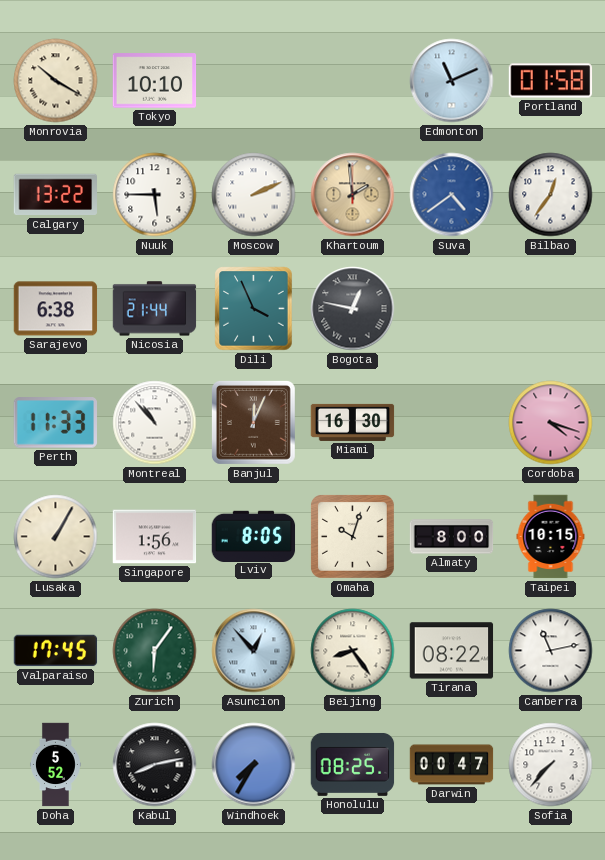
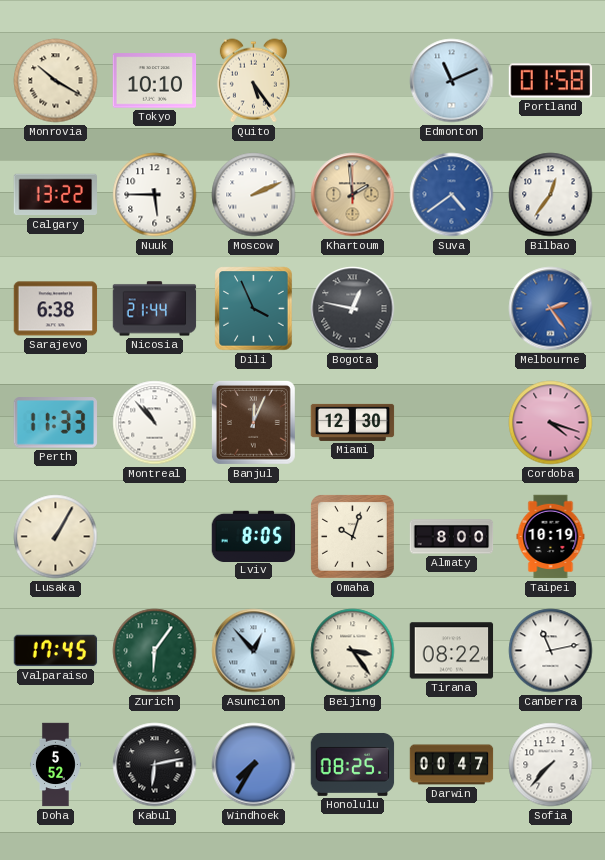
Quito: none -> 5:24 (253, 81)
Melbourne: none -> 2:24 (551, 309)
Miami: 16:30 -> 12:30 (353, 422)
Singapore: 1:56 -> none (155, 537)
Taipei: 10:15 -> 10:19 (551, 537)
Beijing: 8:24 -> 3:24 (353, 651)
Kabul: 8:13 -> 6:13 (155, 765)
